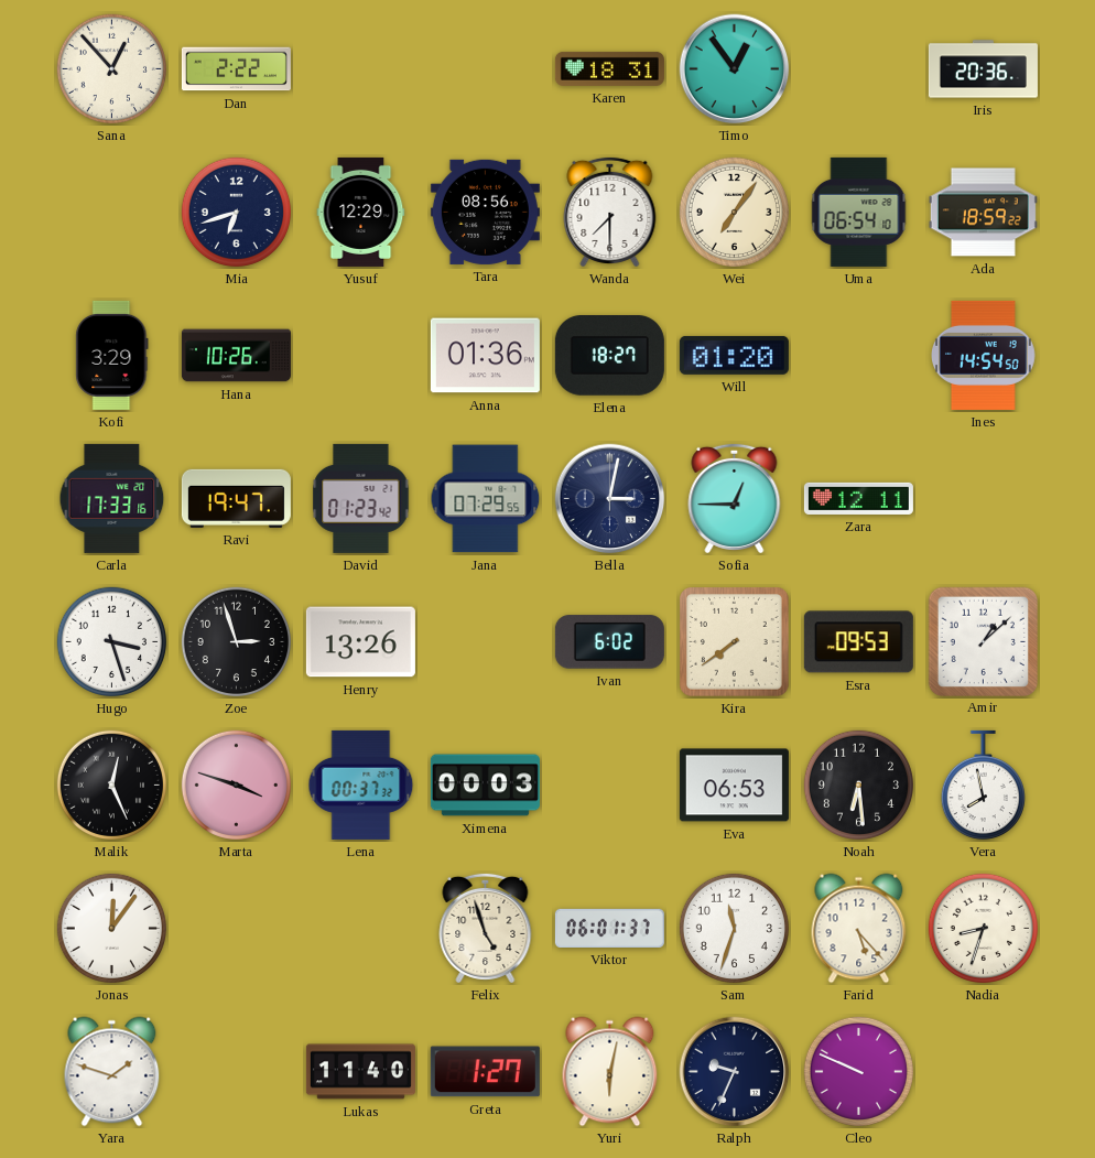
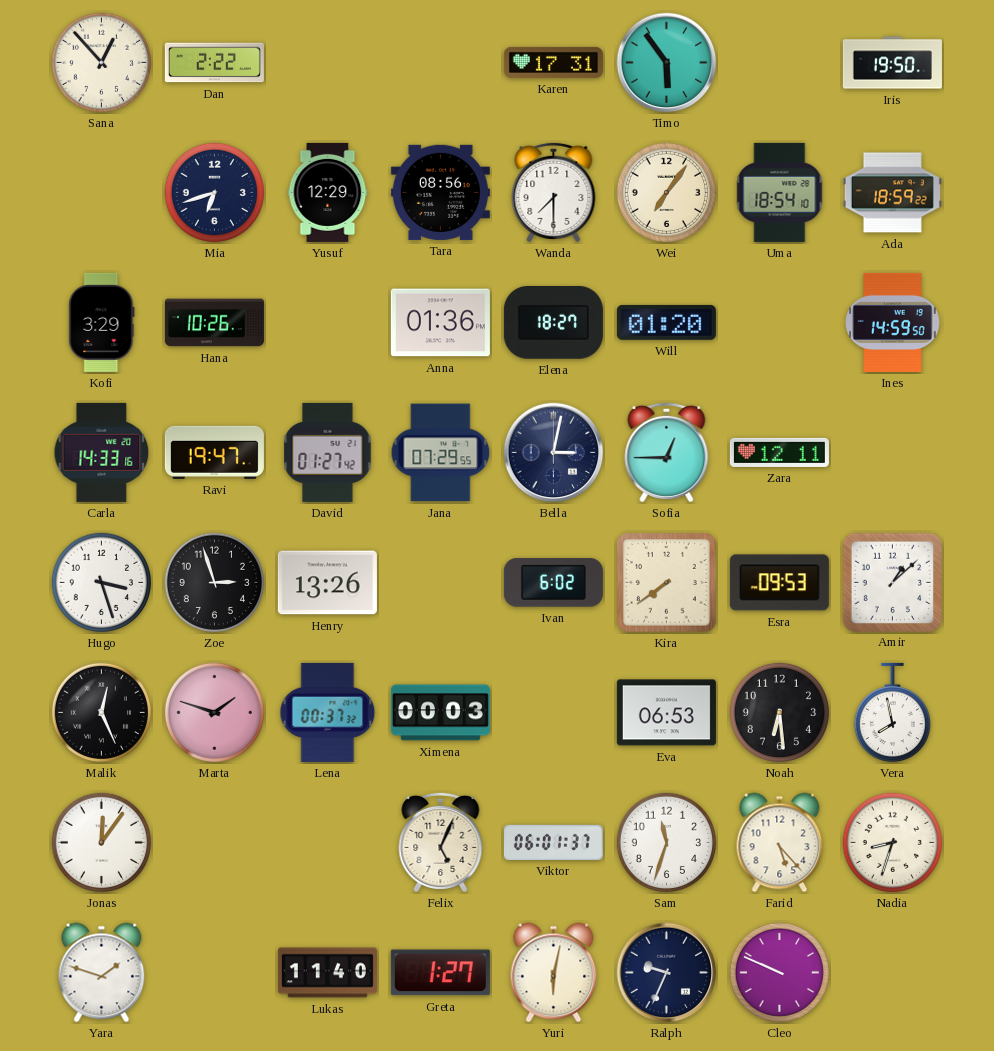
Karen: 18:31 -> 17:31 (553, 62)
Timo: 12:54 -> 5:54 (667, 63)
Iris: 20:36 -> 19:50 (892, 63)
Uma: 06:54 -> 18:54 (780, 192)
Ines: 14:54 -> 14:59 (893, 322)
Carla: 17:33 -> 14:33 (102, 452)
David: 01:23 -> 01:27 (328, 452)
Marta: 3:48 -> 1:48 (214, 712)
Felix: 4:57 -> 5:04 (441, 842)
